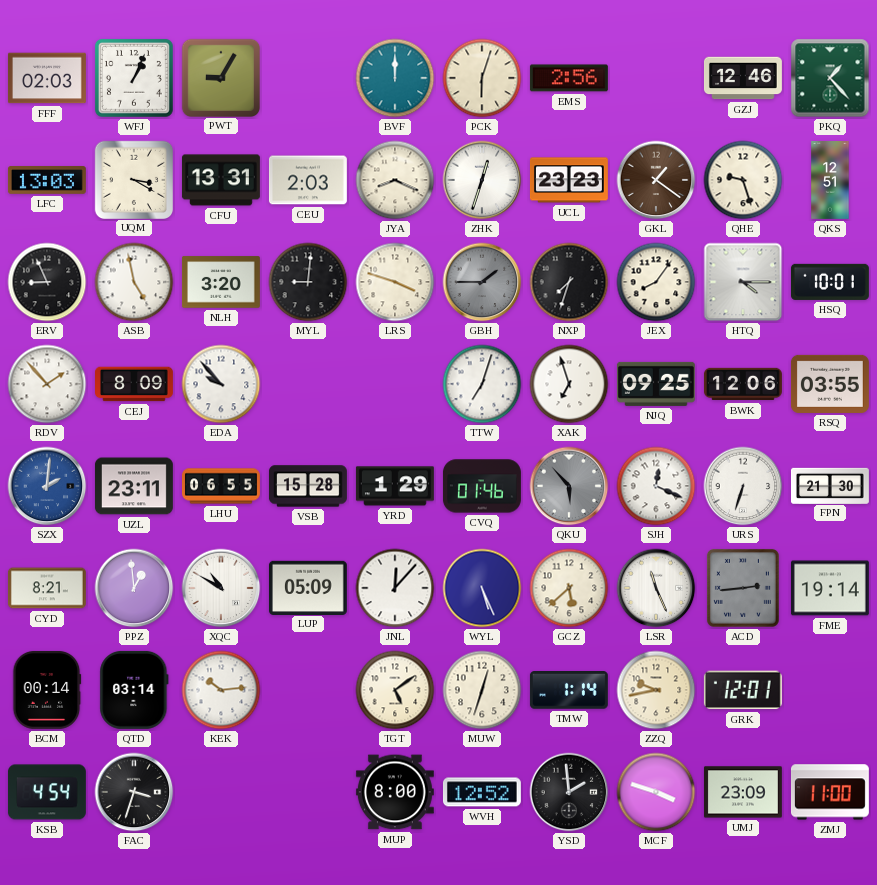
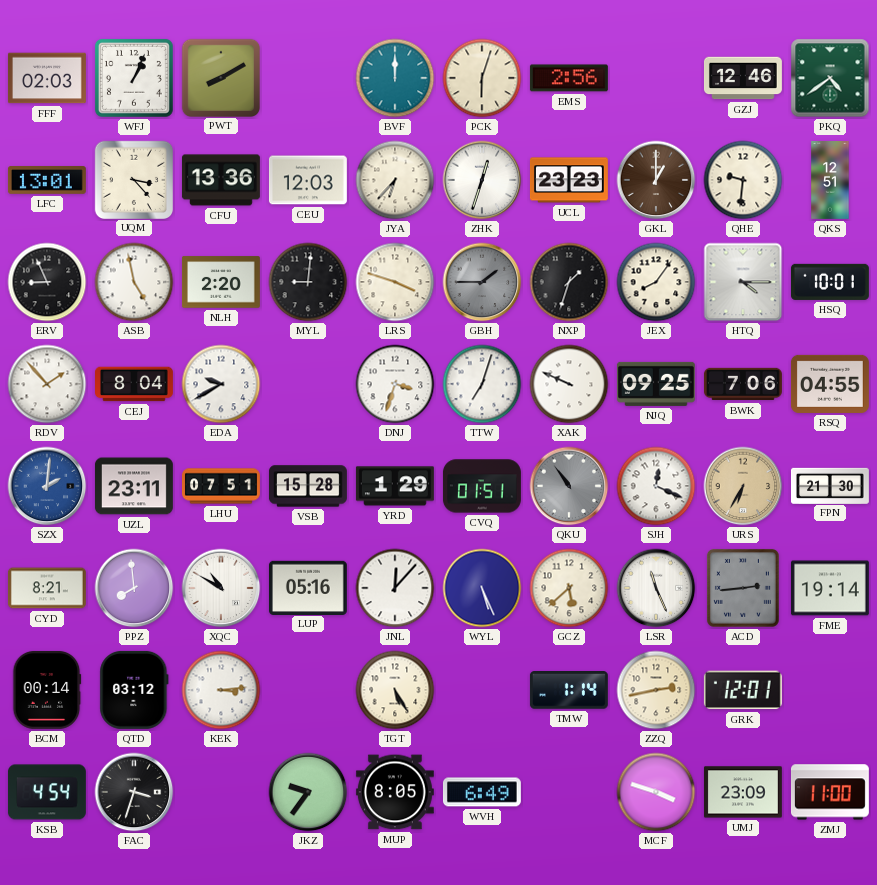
PWT: 9:05 -> 8:10 (220, 77)
PKQ: 1:23 -> 4:39 (830, 78)
LFC: 13:03 -> 13:01 (47, 180)
UQM: 3:20 -> 3:23 (133, 179)
CFU: 13:31 -> 13:36 (221, 180)
CEU: 2:03 -> 12:03 (308, 180)
JYA: 8:19 -> 6:37 (395, 180)
GKL: 1:21 -> 1:00 (656, 180)
QHE: 9:27 -> 9:31 (743, 180)
NLH: 3:20 -> 2:20 (221, 282)
NXP: 7:33 -> 1:33 (569, 282)
CEJ: 8:09 -> 8:04 (135, 384)
EDA: 9:53 -> 9:40 (221, 384)
DNJ: none -> 3:33 (395, 384)
XAK: 6:57 -> 9:49 (569, 384)
BWK: 12:06 -> 7:06 (743, 384)
RSQ: 03:55 -> 04:55 (830, 384)
LHU: 06:55 -> 07:51 (222, 486)
CVQ: 01:46 -> 01:51 (482, 486)
QKU: 5:53 -> 10:54 (569, 486)
URS: 6:33 -> 6:35 (743, 486)
URS dial: white -> champagne (743, 486)
PPZ: 12:59 -> 7:59 (134, 588)
LUP: 05:09 -> 05:16 (308, 587)
QTD: 03:14 -> 03:12 (134, 690)
KEK: 10:14 -> 3:14 (221, 690)
TGT: 5:09 -> 5:25 (395, 690)
MUW: 12:33 -> none (482, 690)
ZZQ: 9:43 -> 2:43 (656, 690)
JKZ: none -> 9:36 (308, 792)
MUP: 8:00 -> 8:05 (395, 792)
WVH: 12:52 -> 6:49 (482, 792)
YSD: 1:59 -> none (569, 792)
